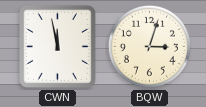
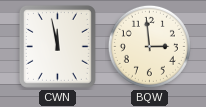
BQW: 3:03 -> 2:59 (149, 46)
